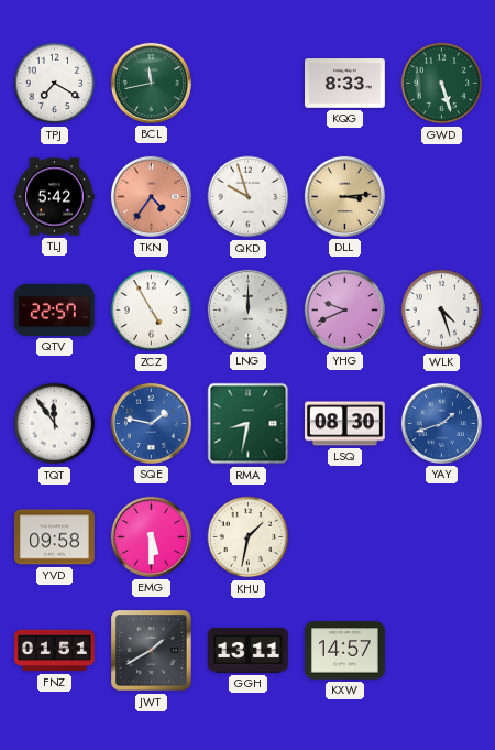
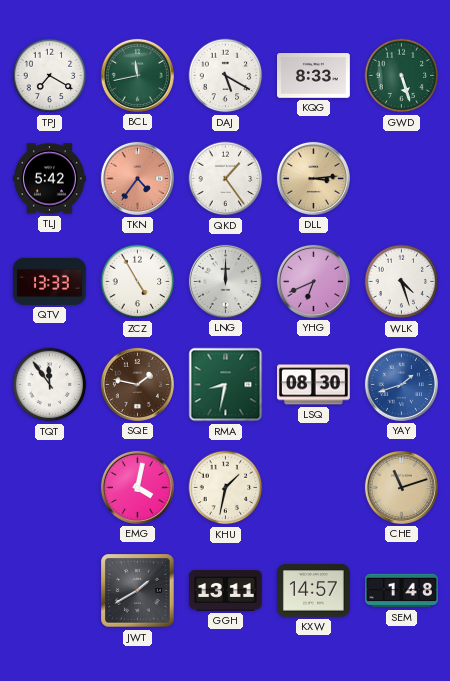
DAJ: none -> 5:20 (226, 76)
QKD: 9:57 -> 1:24 (226, 179)
QTV: 22:57 -> 13:33 (49, 281)
YHG: 9:41 -> 6:41 (313, 281)
SQE dial: blue -> brown (137, 384)
YVD: 09:58 -> none (55, 537)
EMG: 5:30 -> 4:02 (137, 487)
CHE: none -> 11:12 (401, 487)
FNZ: 01:51 -> none (55, 651)
SEM: none -> 1:48 (402, 591)
